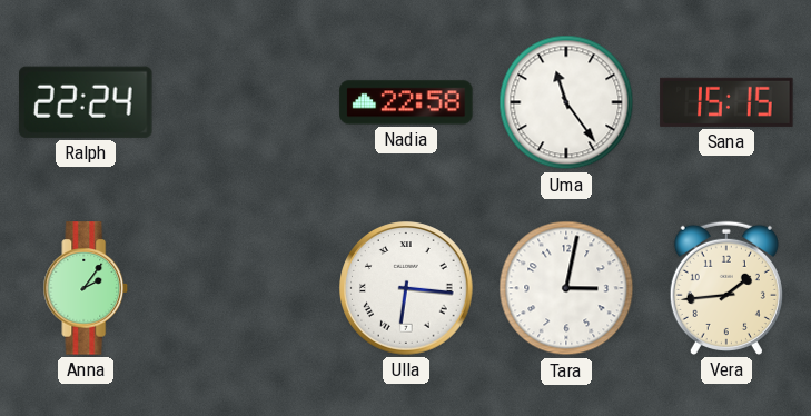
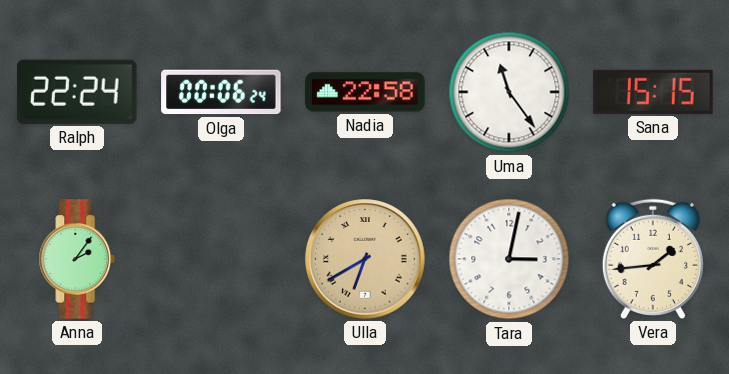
Olga: none -> 00:06 (221, 92)
Ulla: 6:16 -> 6:40 (365, 259)
Ulla dial: white -> champagne (365, 259)
